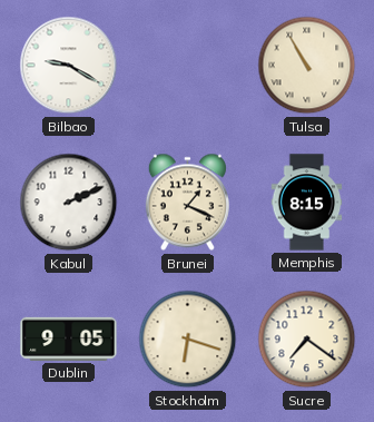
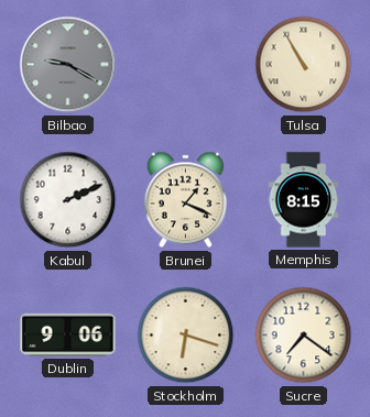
Bilbao dial: white -> grey (68, 65)
Dublin: 9:05 -> 9:06 (68, 334)
